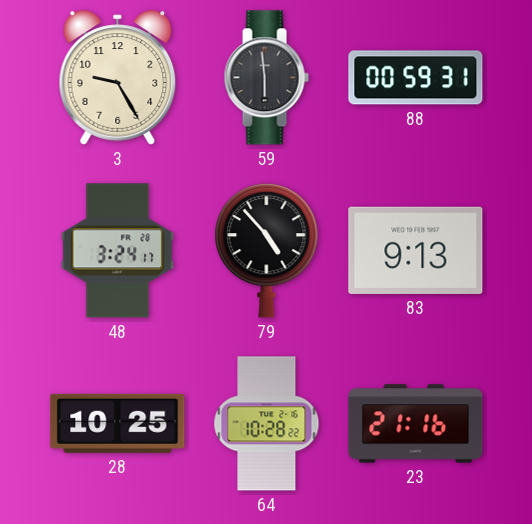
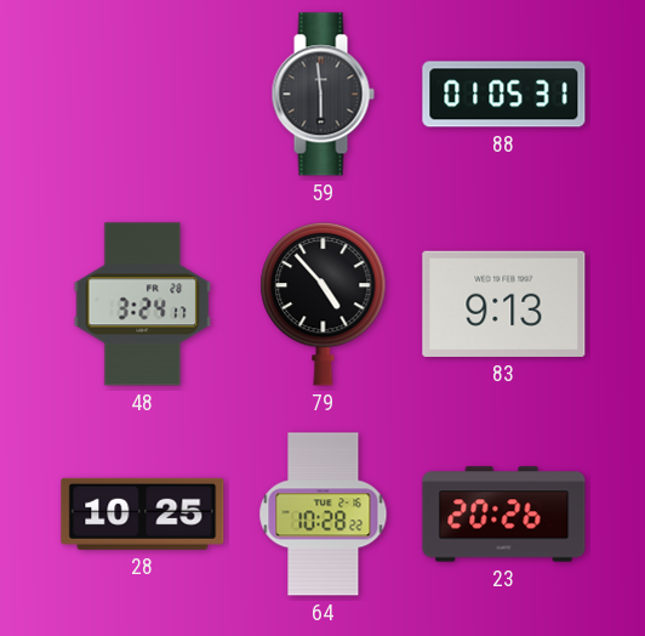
3: 9:25 -> none (118, 78)
88: 00:59 -> 01:05 (504, 95)
23: 21:16 -> 20:26 (504, 515)
